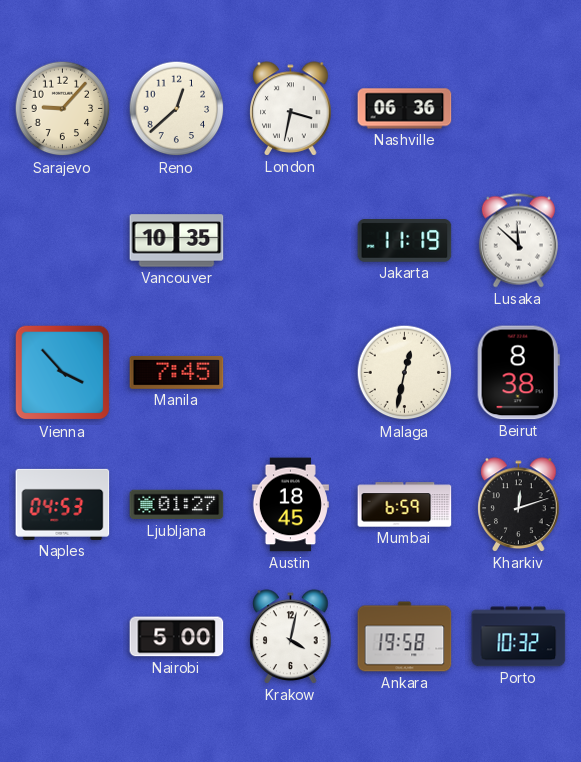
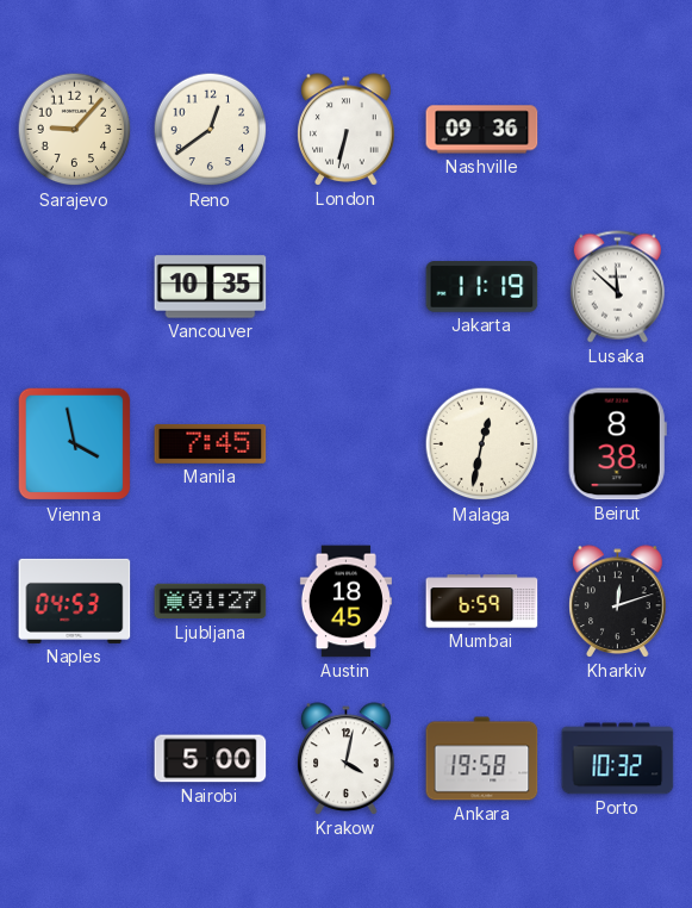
Reno: 12:38 -> 12:39 (211, 130)
London: 3:32 -> 6:32 (347, 130)
Nashville: 06:36 -> 09:36 (482, 130)
Vienna: 3:53 -> 3:58 (75, 444)
